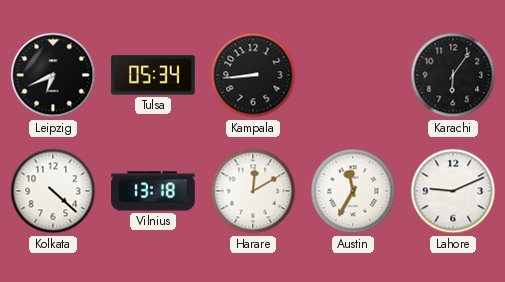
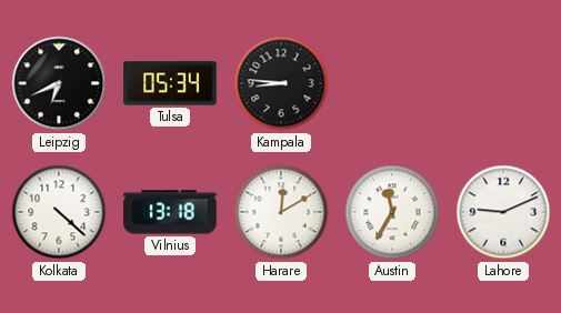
Kampala: 8:44 -> 8:46 (281, 83)
Karachi: 6:06 -> none (453, 75)
